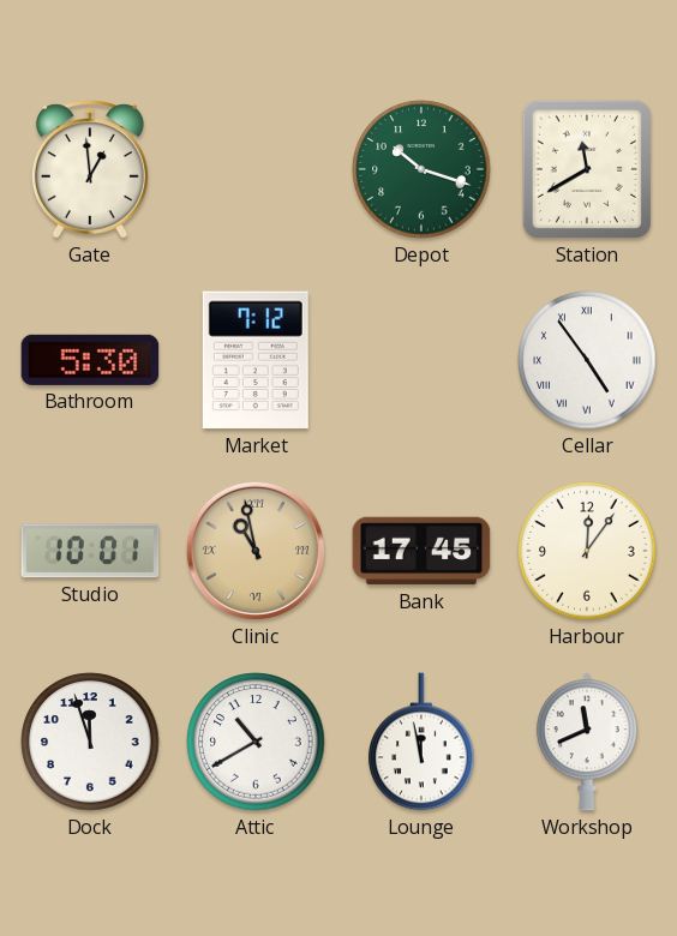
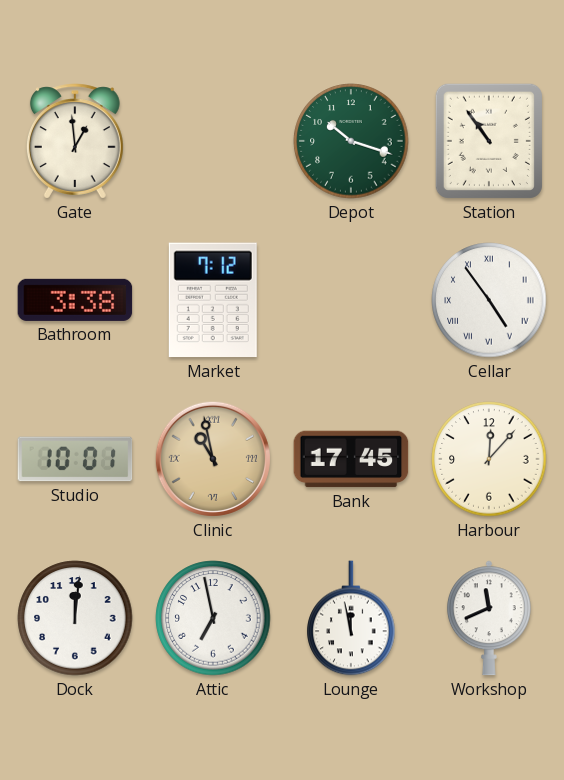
Station: 11:40 -> 10:54 (489, 141)
Bathroom: 5:30 -> 3:38 (75, 300)
Harbour: 12:06 -> 12:07 (489, 459)
Dock: 11:57 -> 12:01 (75, 618)
Attic: 10:40 -> 6:58 (213, 618)
